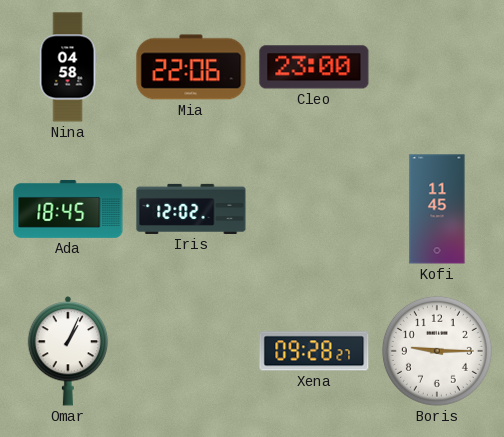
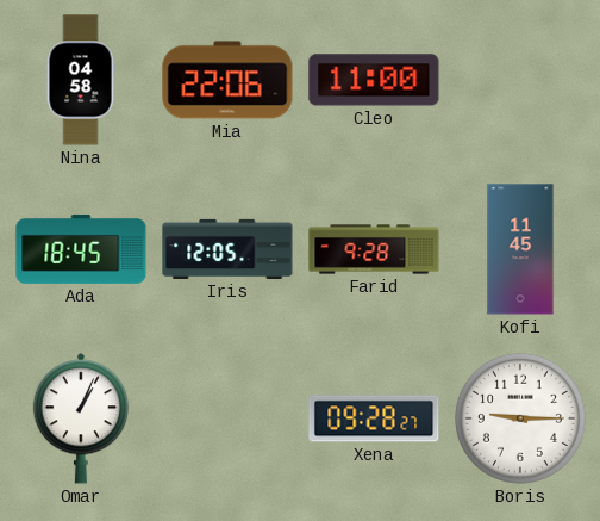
Cleo: 23:00 -> 11:00 (374, 80)
Iris: 12:02 -> 12:05 (227, 249)
Farid: none -> 9:28 (374, 249)
